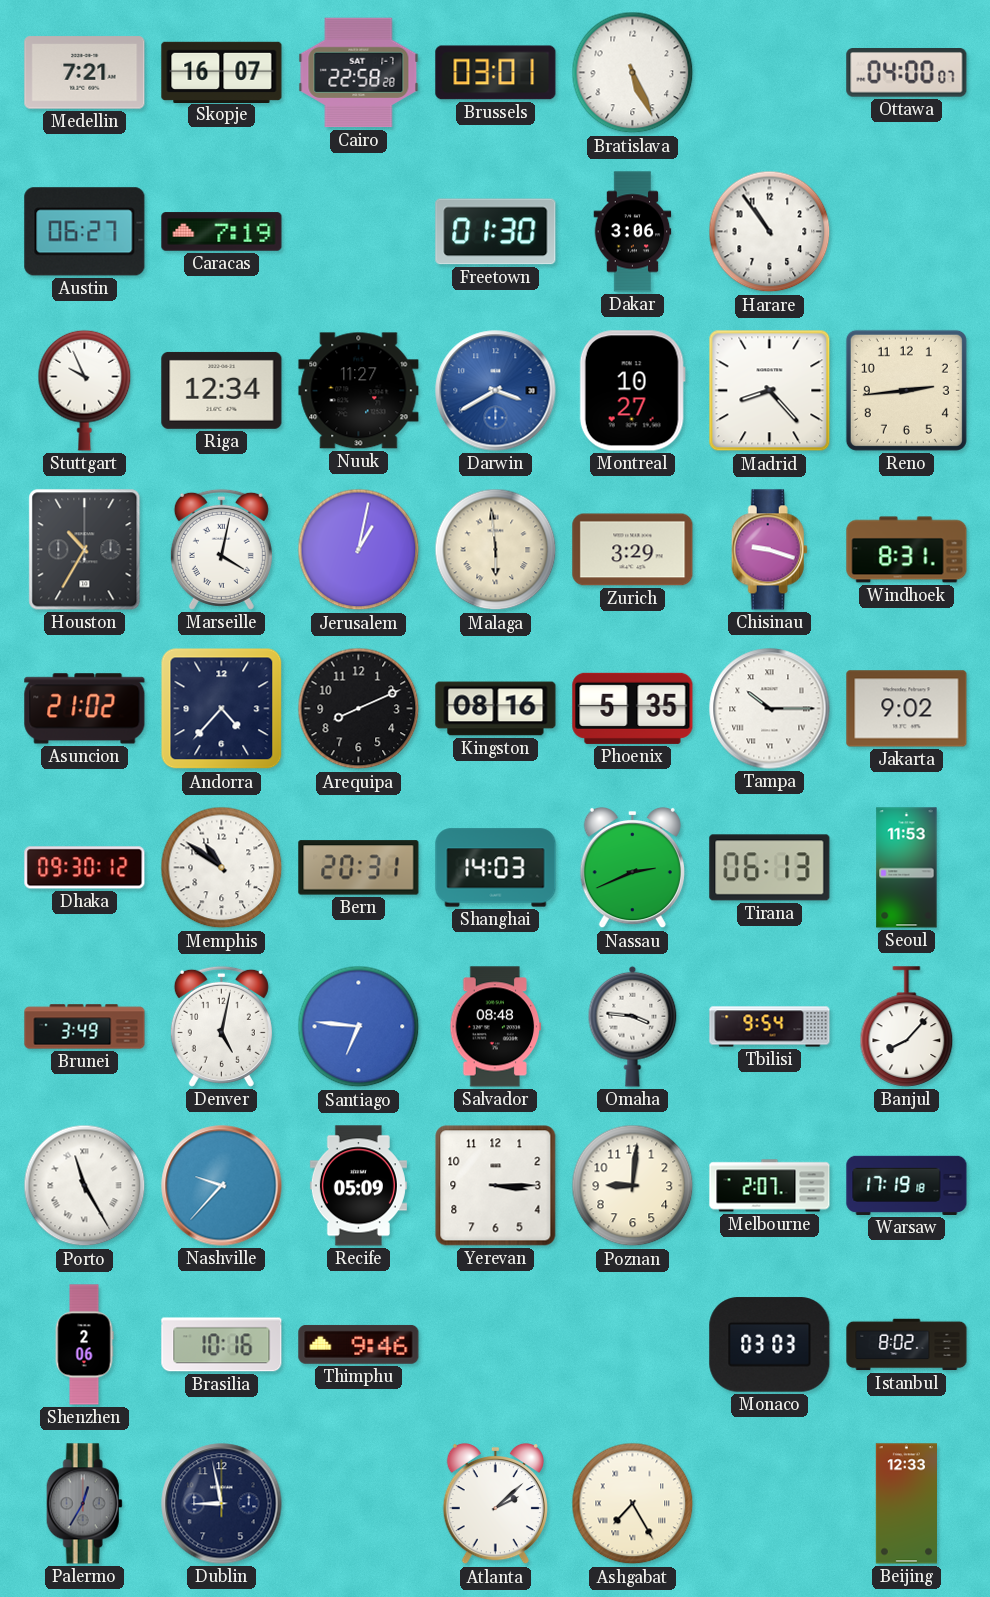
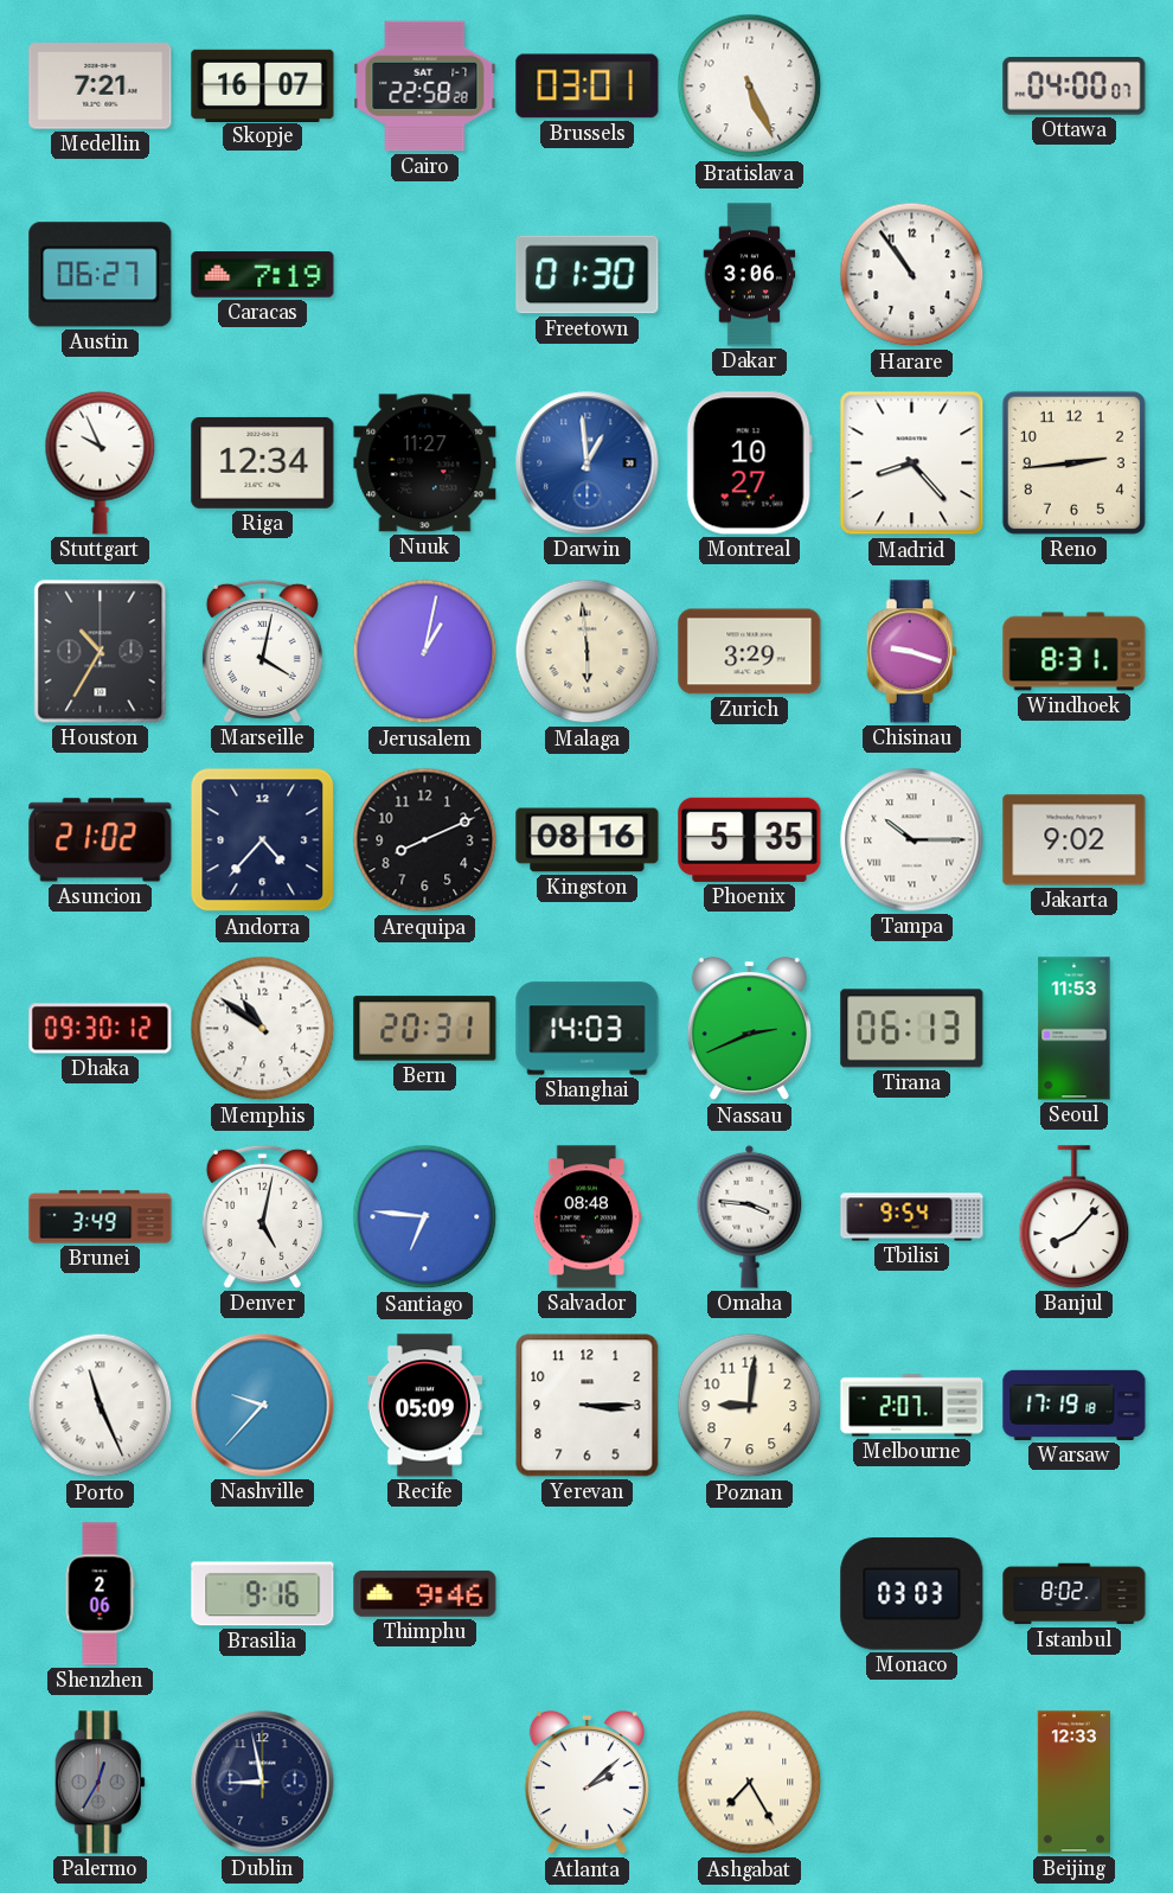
Darwin: 3:40 -> 12:59 (588, 463)
Porto: 11:25 -> 11:26 (101, 1406)
Brasilia: 10:16 -> 9:16 (263, 1594)
